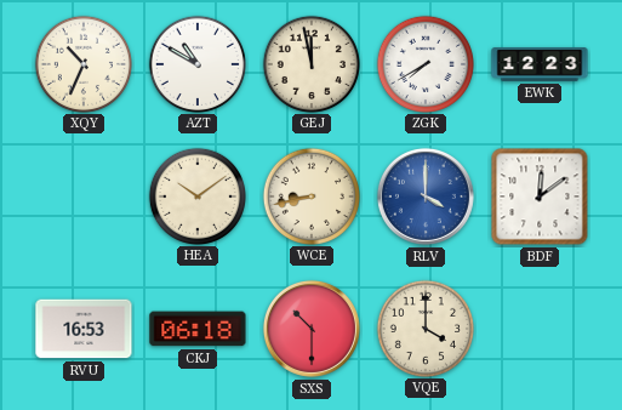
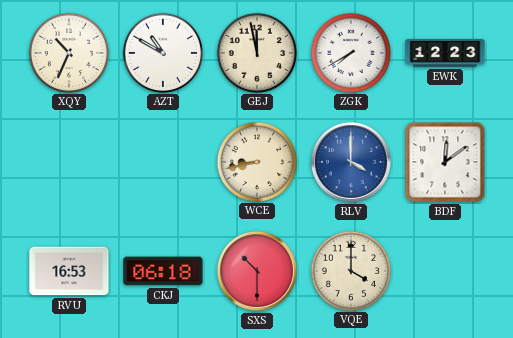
HEA: 10:09 -> none (196, 195)
